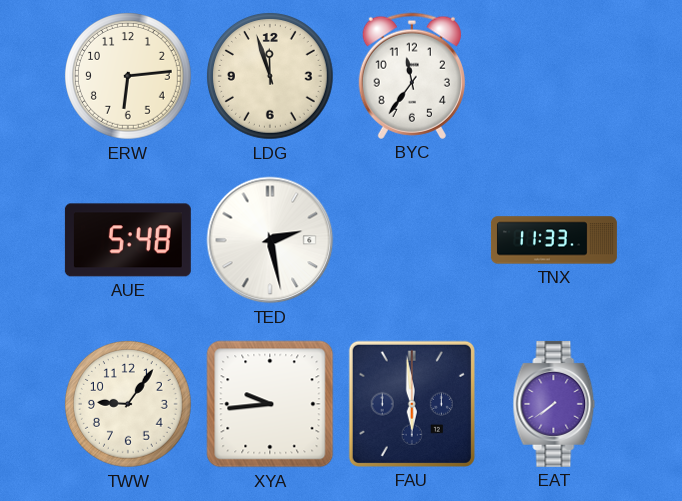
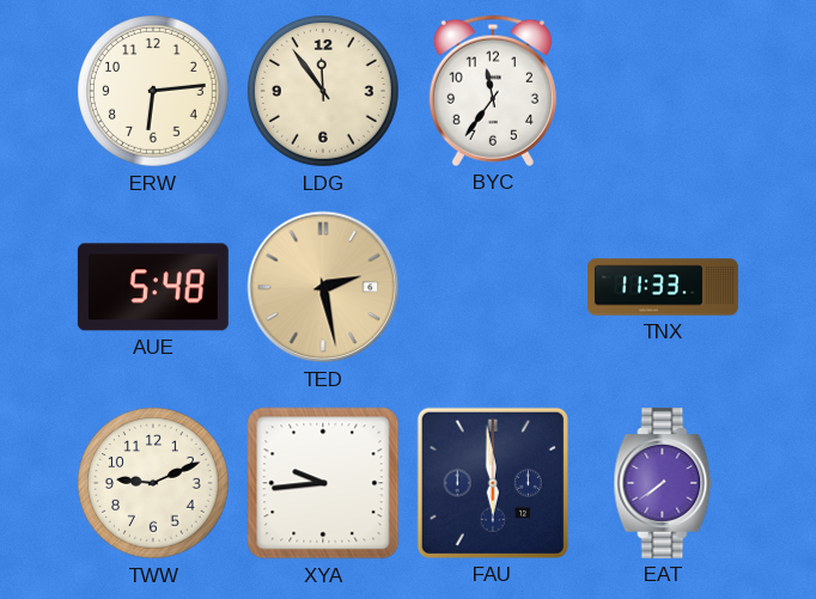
LDG: 11:57 -> 11:54 (324, 92)
TED dial: white -> champagne (323, 287)
TWW: 9:06 -> 9:11 (154, 484)
